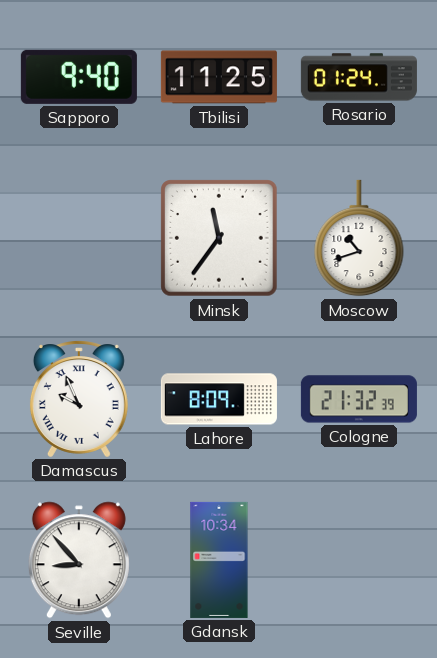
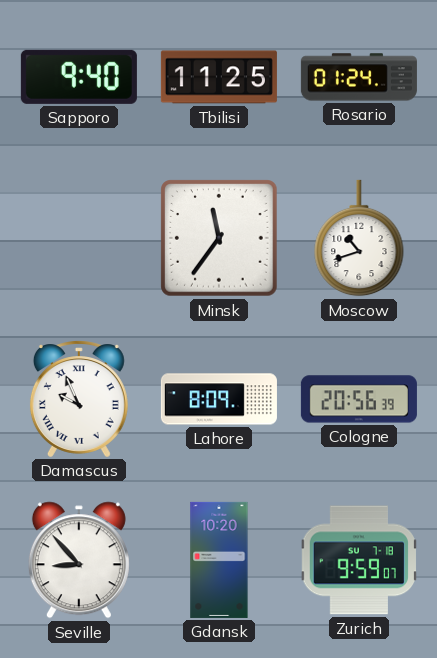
Cologne: 21:32 -> 20:56 (359, 399)
Gdansk: 10:34 -> 10:20 (219, 560)
Zurich: none -> 9:59 (359, 560)
